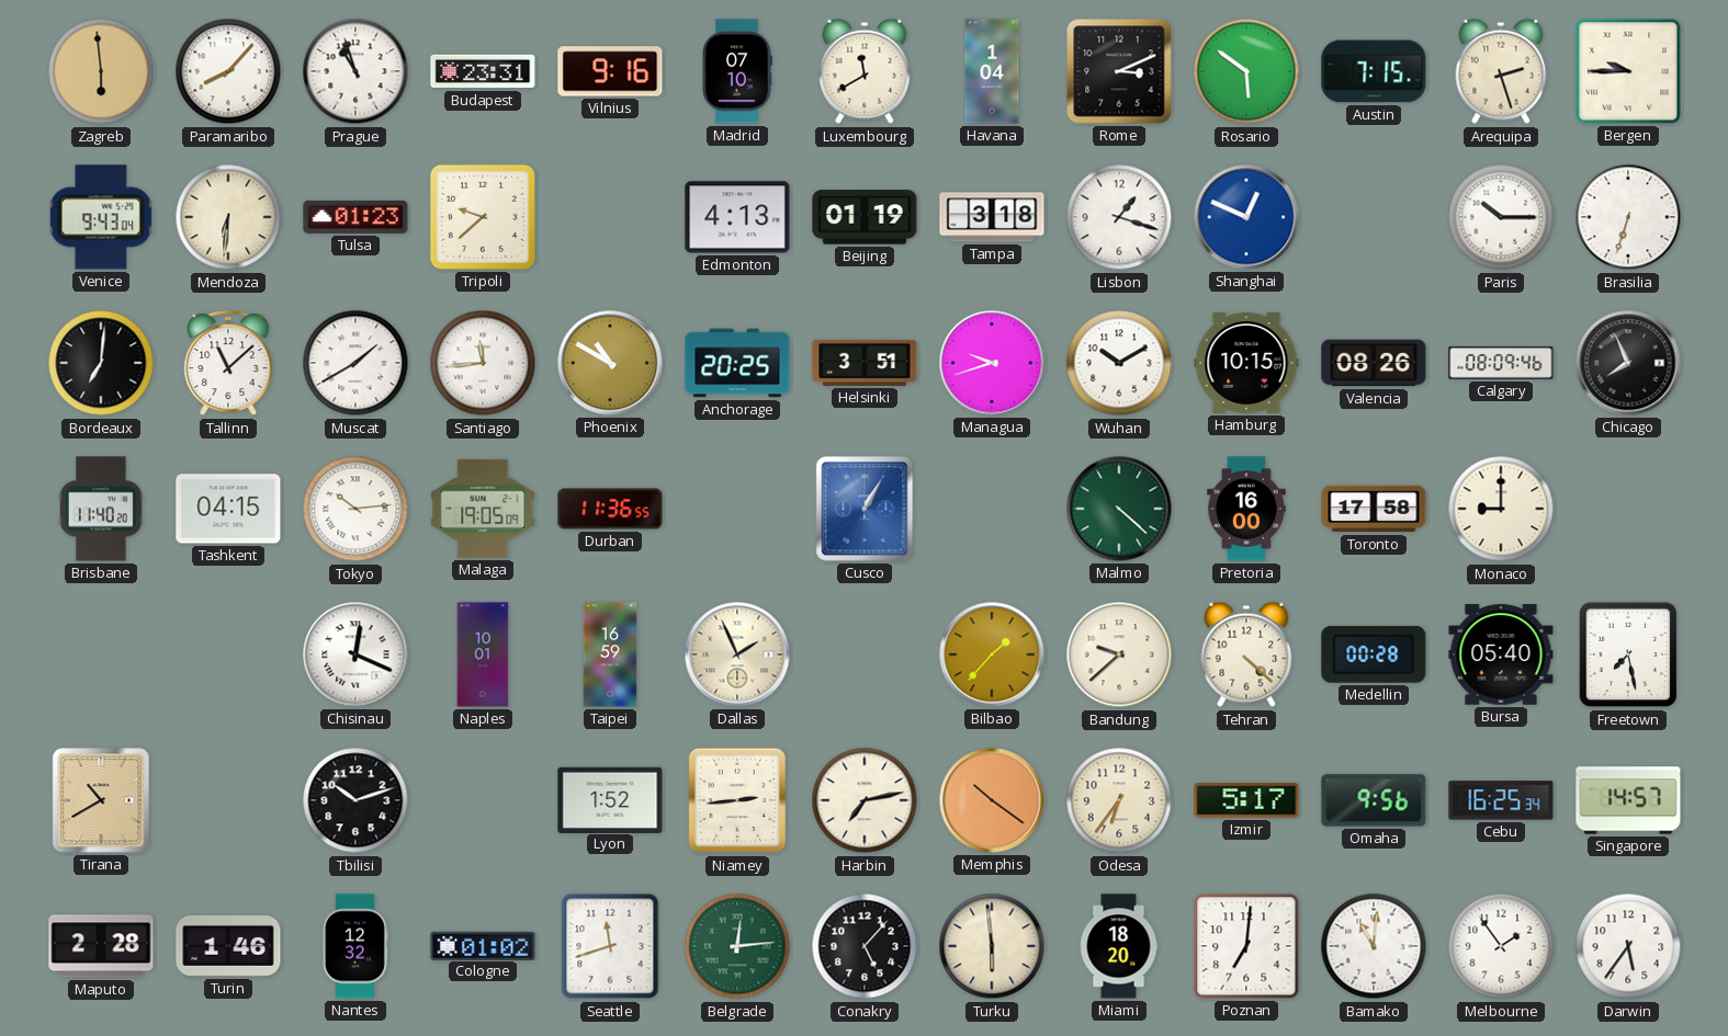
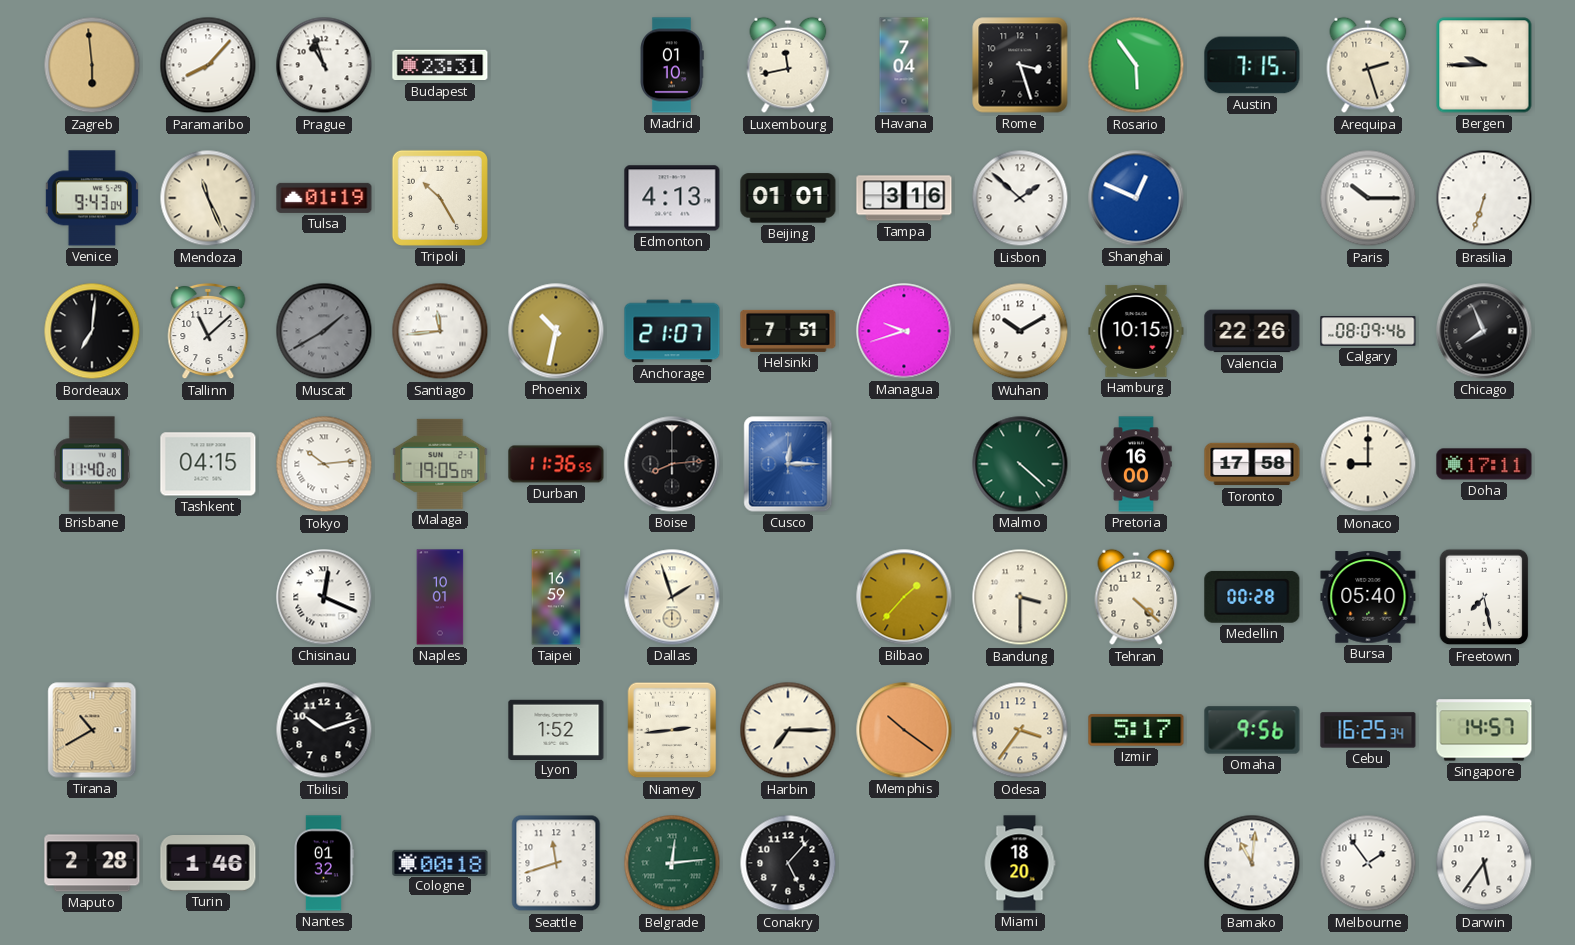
Vilnius: 9:16 -> none (610, 71)
Madrid: 07:10 -> 01:10 (672, 65)
Luxembourg: 11:40 -> 11:43 (788, 65)
Havana: 1:04 -> 7:04 (904, 65)
Rome: 3:11 -> 3:27 (1020, 65)
Rosario: 5:51 -> 5:54 (1136, 65)
Mendoza: 6:31 -> 11:26 (208, 198)
Tulsa: 01:23 -> 01:19 (324, 198)
Tripoli: 9:38 -> 10:25 (440, 198)
Beijing: 01:19 -> 01:01 (788, 198)
Tampa: 3:18 -> 3:16 (904, 198)
Lisbon: 1:18 -> 1:52 (1020, 198)
Muscat dial: white -> grey (324, 331)
Phoenix: 10:50 -> 10:32 (556, 331)
Anchorage: 20:25 -> 21:07 (672, 331)
Helsinki: 3:51 -> 7:51 (788, 331)
Valencia: 08:26 -> 22:26 (1252, 331)
Boise: none -> 8:14 (672, 464)
Cusco: 1:05 -> 12:15 (788, 464)
Doha: none -> 17:11 (1484, 464)
Dallas: 1:56 -> 1:57 (672, 597)
Bandung: 9:38 -> 3:30 (1020, 597)
Harbin: 7:13 -> 7:15 (788, 730)
Odesa: 6:36 -> 3:36 (1020, 730)
Nantes: 12:32 -> 01:32 (324, 863)
Cologne: 01:02 -> 00:18 (440, 862)
Turku: 5:59 -> none (992, 946)
Poznan: 7:01 -> none (1246, 946)
